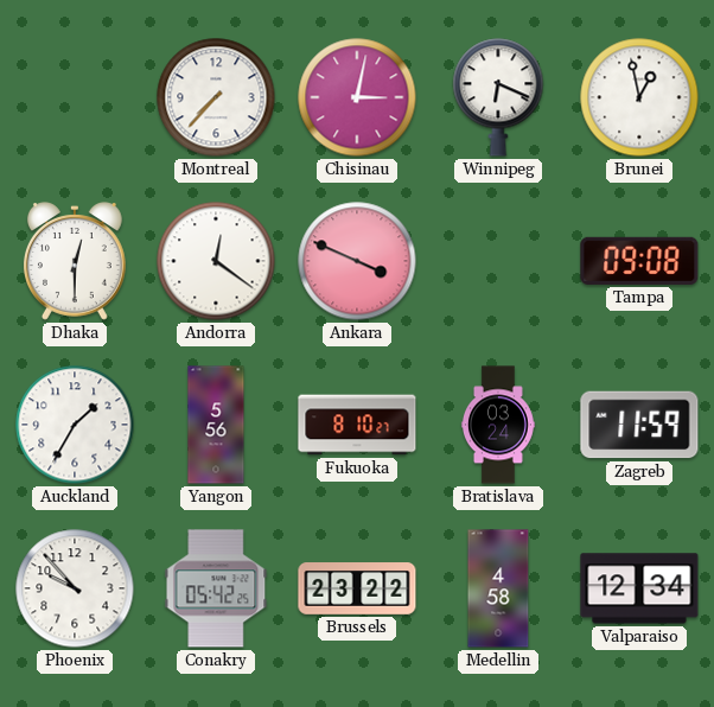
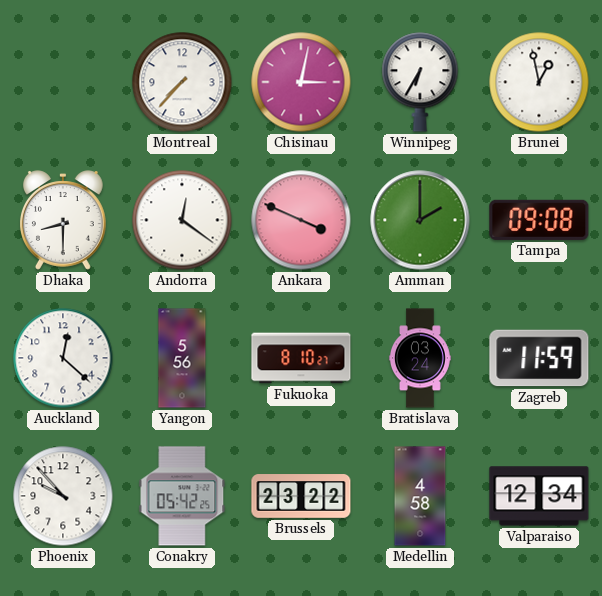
Winnipeg: 6:19 -> 6:35 (420, 82)
Dhaka: 12:30 -> 8:30 (63, 220)
Amman: none -> 2:00 (420, 220)
Auckland: 1:35 -> 12:22 (63, 358)
